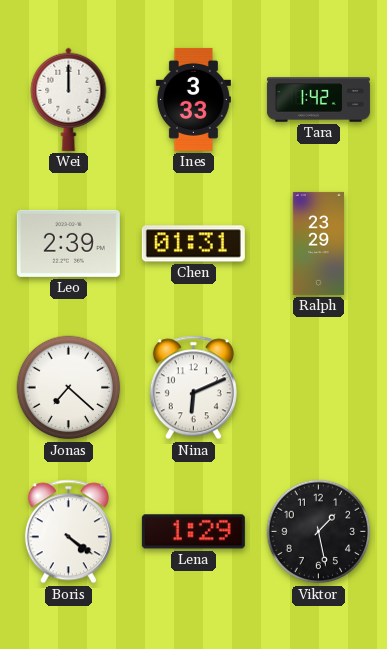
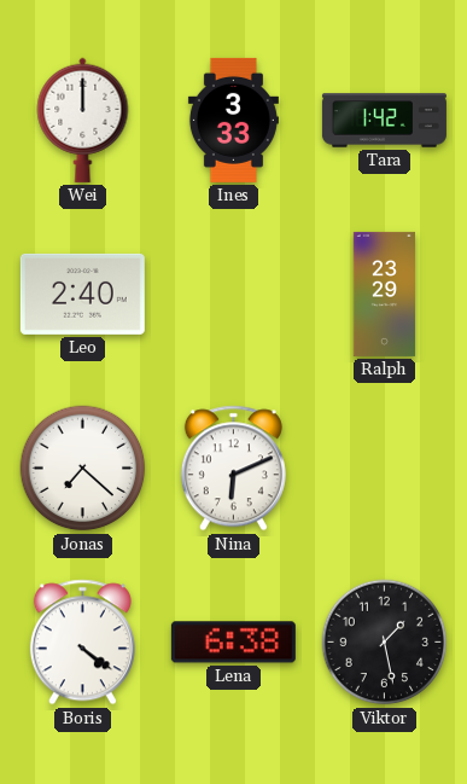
Leo: 2:39 -> 2:40 (82, 294)
Chen: 01:31 -> none (193, 244)
Lena: 1:29 -> 6:38 (233, 643)
